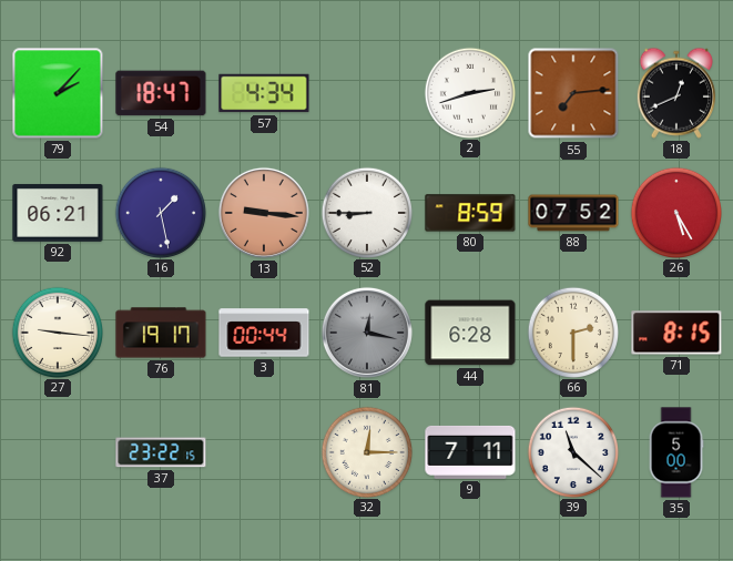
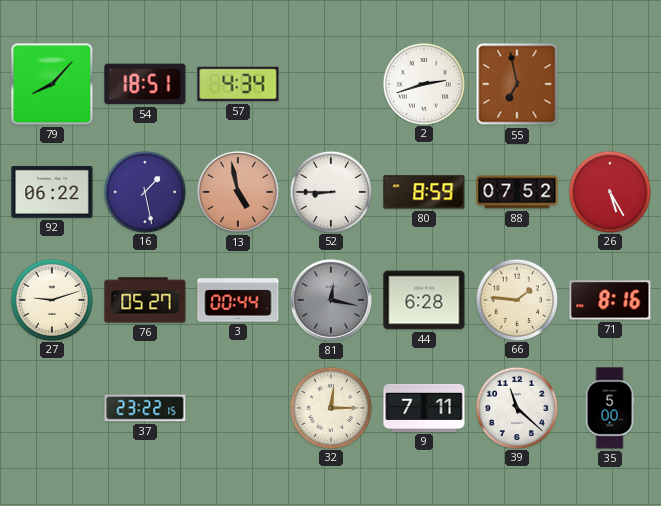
79: 2:07 -> 8:07 (52, 84)
54: 18:47 -> 18:51 (145, 84)
55: 7:14 -> 6:58 (517, 84)
18: 12:41 -> none (676, 93)
92: 06:21 -> 06:22 (52, 192)
13: 9:16 -> 4:58 (238, 192)
27: 9:16 -> 9:12 (51, 299)
76: 19:17 -> 05:27 (145, 300)
66: 2:30 -> 1:46 (516, 299)
71: 8:15 -> 8:16 (610, 300)
